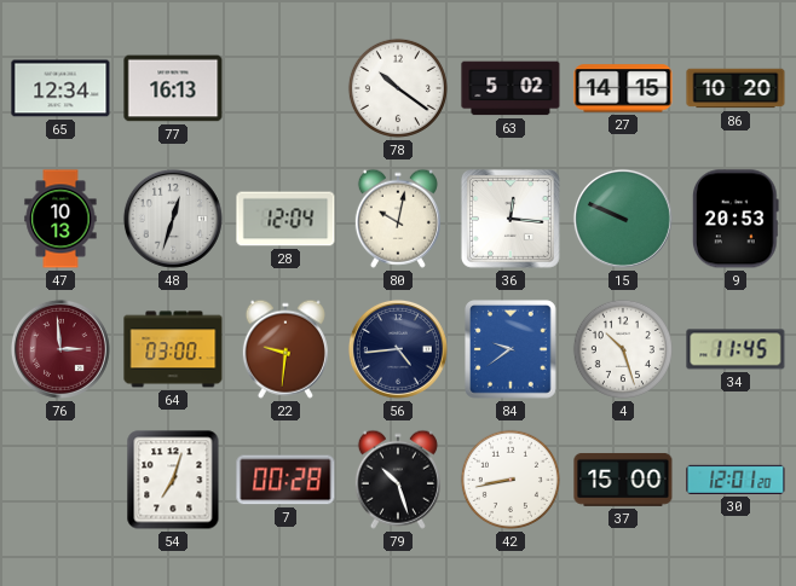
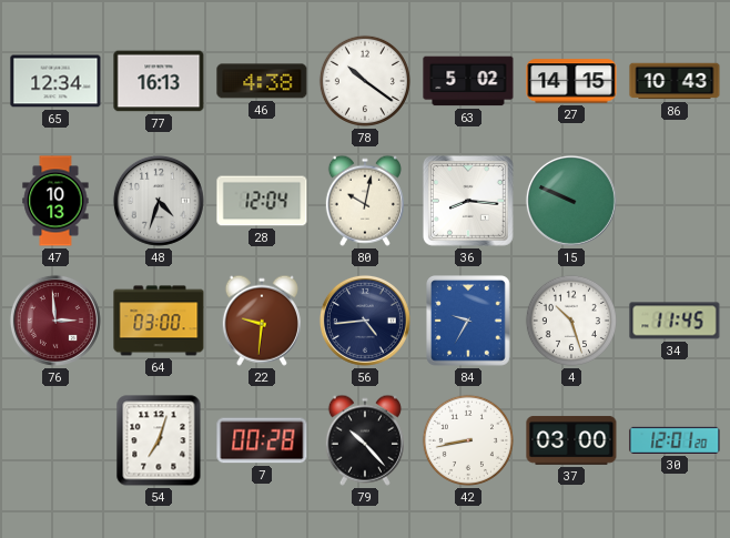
46: none -> 4:38 (262, 81)
86: 10:20 -> 10:43 (675, 81)
48: 12:33 -> 4:33 (159, 201)
36: 12:16 -> 8:16 (468, 201)
9: 20:53 -> none (736, 219)
84: 9:39 -> 9:35 (469, 322)
79: 10:27 -> 10:23 (365, 440)
37: 15:00 -> 03:00 (571, 440)
